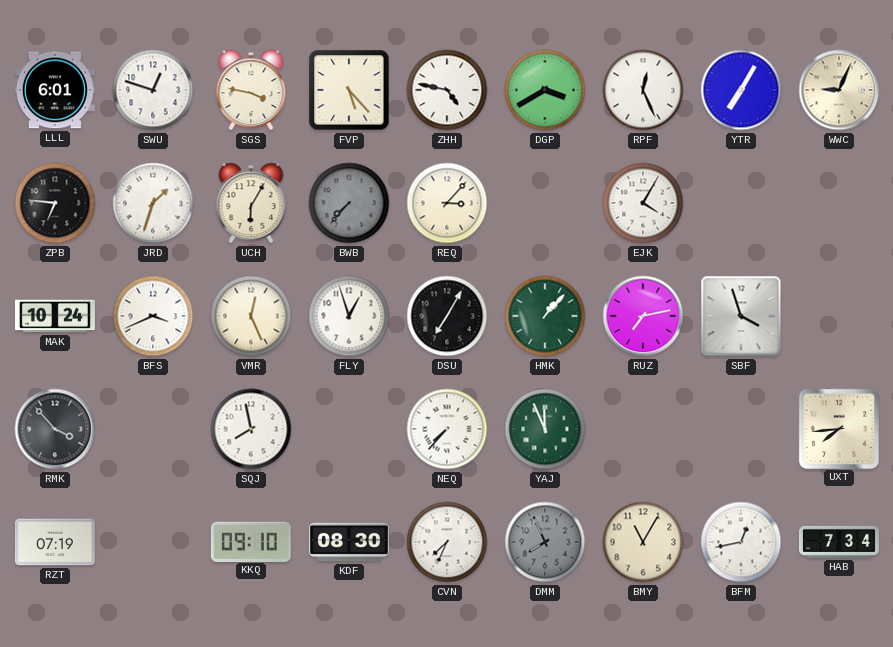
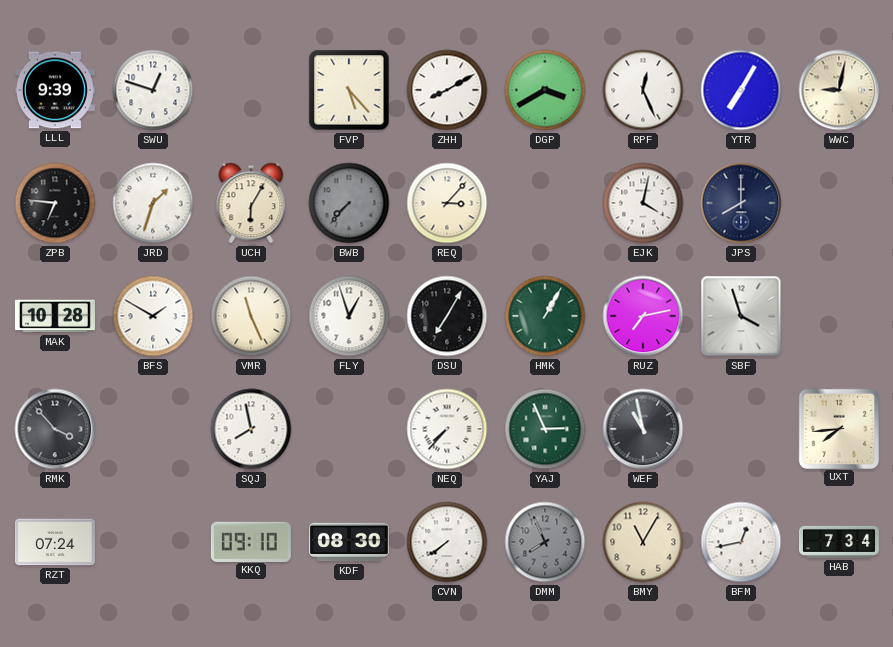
LLL: 6:01 -> 9:39 (55, 90)
SGS: 3:47 -> none (251, 90)
ZHH: 4:47 -> 8:10 (447, 90)
WWC: 9:04 -> 9:02 (839, 90)
EJK: 4:05 -> 4:02 (643, 203)
JPS: none -> 8:00 (741, 203)
MAK: 10:24 -> 10:28 (55, 316)
BFS: 3:41 -> 1:50 (153, 316)
VMR: 12:26 -> 11:26 (251, 316)
HMK: 1:07 -> 1:05 (545, 316)
YAJ: 11:56 -> 2:56 (545, 429)
WEF: none -> 10:58 (643, 429)
RZT: 07:19 -> 07:24 (55, 542)
CVN: 7:34 -> 7:39 (447, 542)
